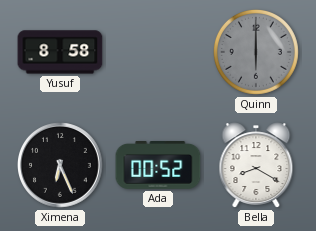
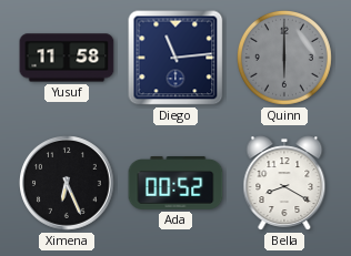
Yusuf: 8:58 -> 11:58 (67, 58)
Diego: none -> 11:14 (175, 58)
